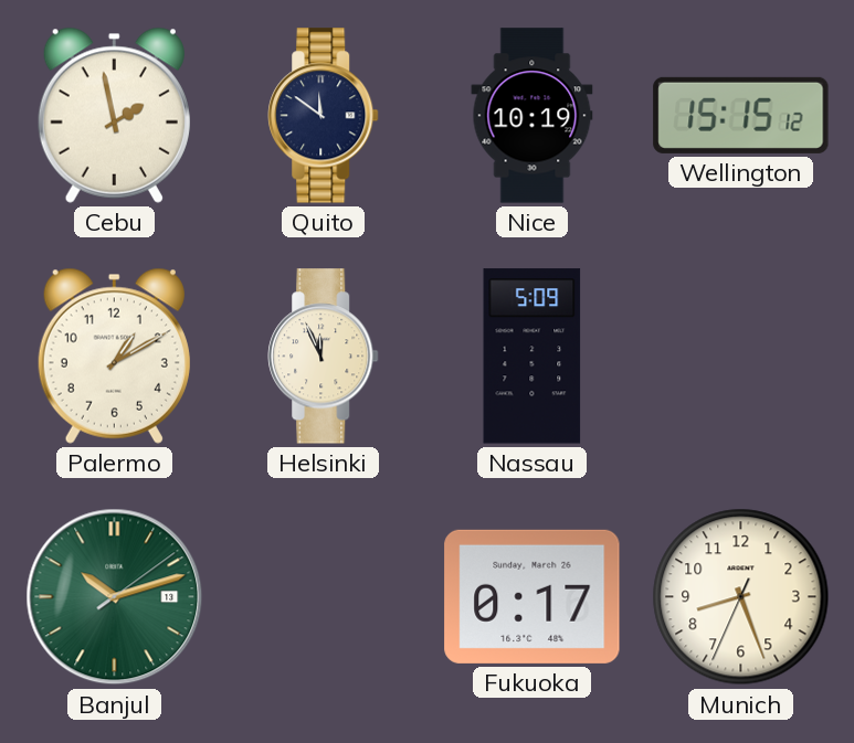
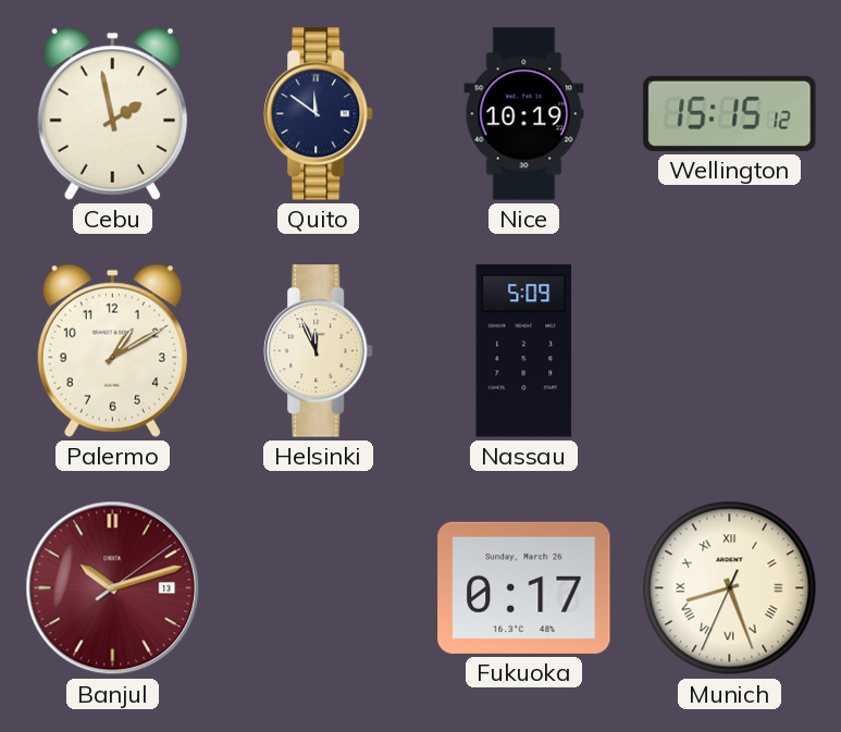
Banjul dial: green -> burgundy (113, 588)
Munich numerals: Arabic -> Roman (730, 588)
